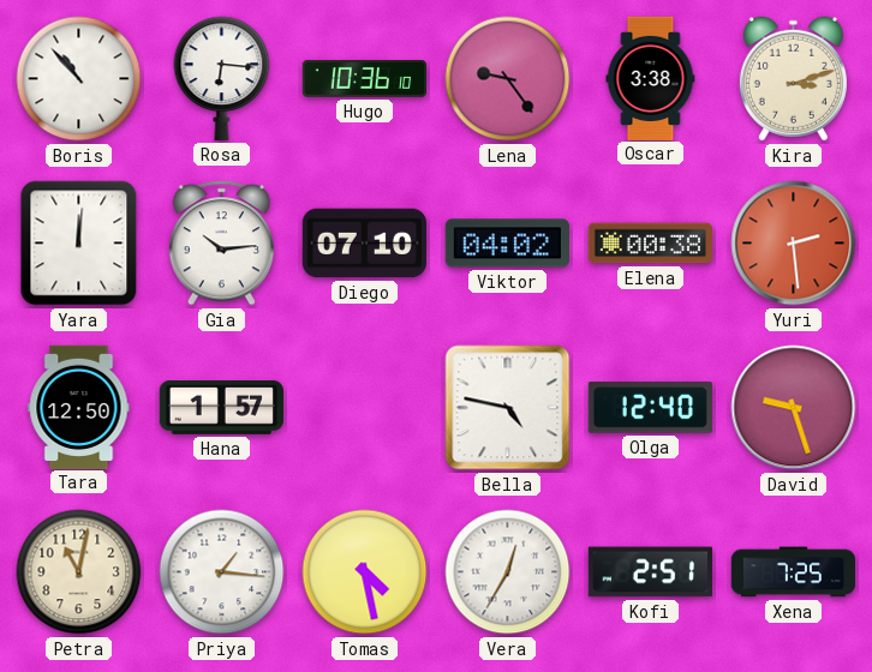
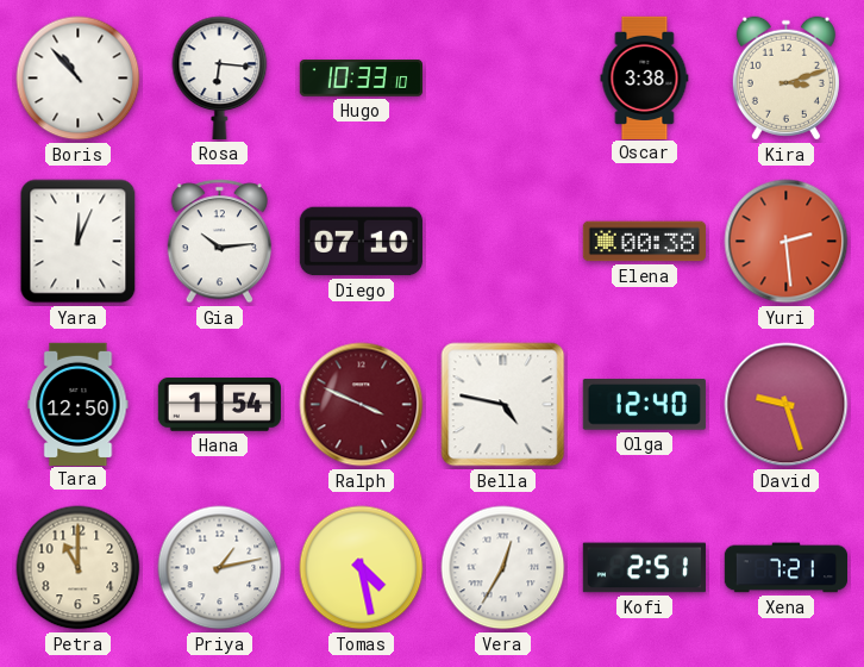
Hugo: 10:36 -> 10:33 (361, 79)
Lena: 9:24 -> none (508, 79)
Yara: 12:01 -> 12:04 (79, 242)
Viktor: 04:02 -> none (507, 244)
Hana: 1:57 -> 1:54 (219, 405)
Ralph: none -> 3:49 (362, 405)
Petra: 11:02 -> 11:00 (79, 568)
Priya: 1:16 -> 1:13 (220, 568)
Xena: 7:25 -> 7:21 (785, 568)
